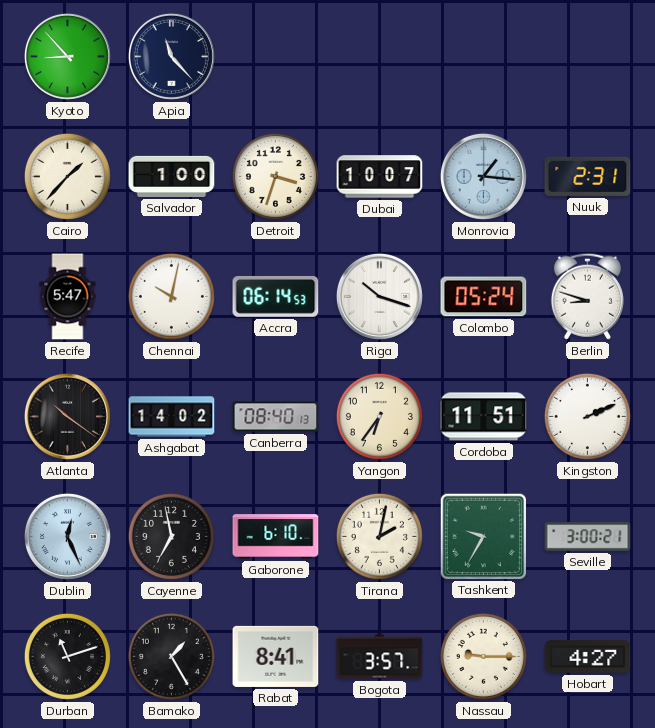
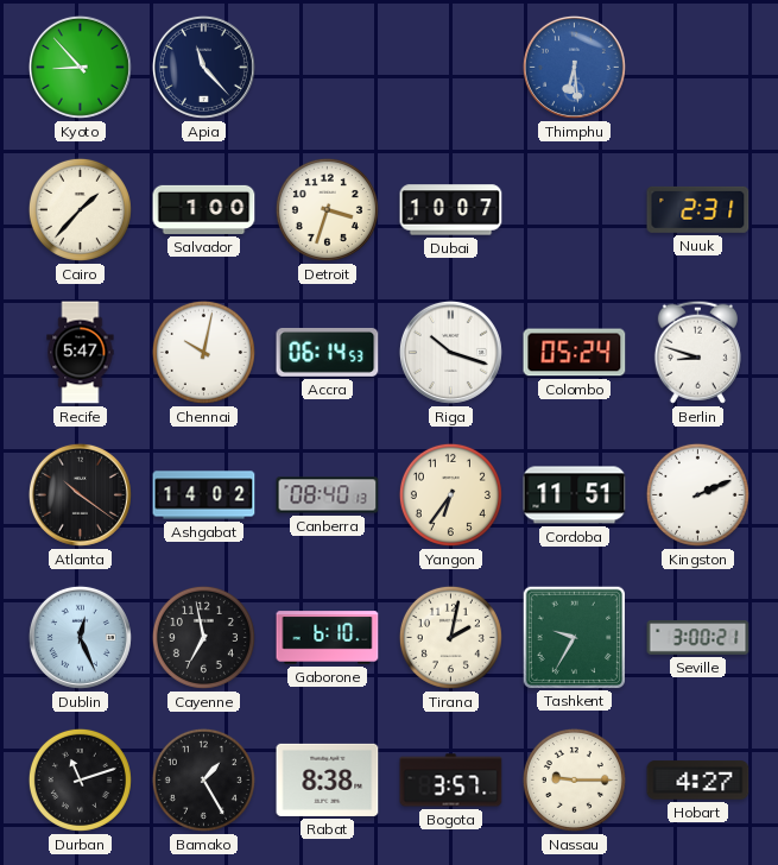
Thimphu: none -> 6:29 (574, 67)
Monrovia: 1:16 -> none (483, 176)
Rabat: 8:41 -> 8:38 (328, 779)
